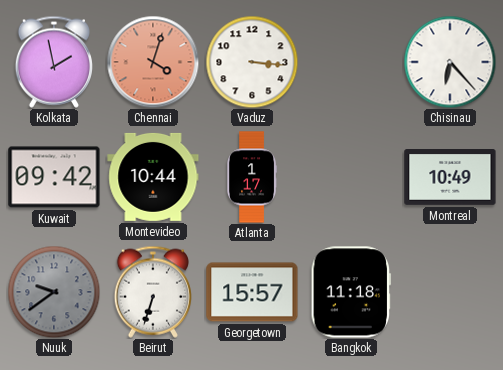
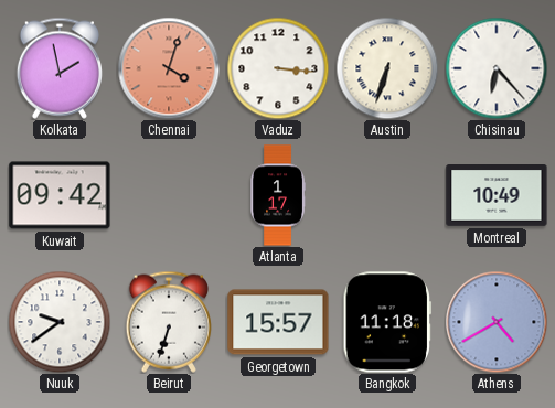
Austin: none -> 6:33 (387, 68)
Montevideo: 10:44 -> none (153, 177)
Nuuk dial: grey -> white (60, 322)
Athens: none -> 4:40 (497, 322)
